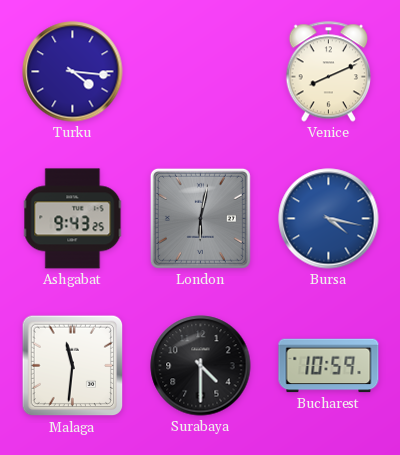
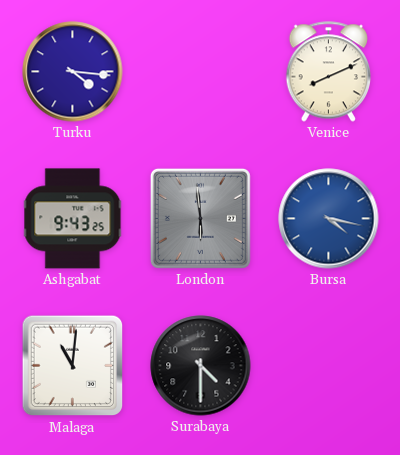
London: 6:02 -> 5:59 (200, 218)
Malaga: 11:31 -> 11:01 (73, 366)
Bucharest: 10:59 -> none (329, 366)
